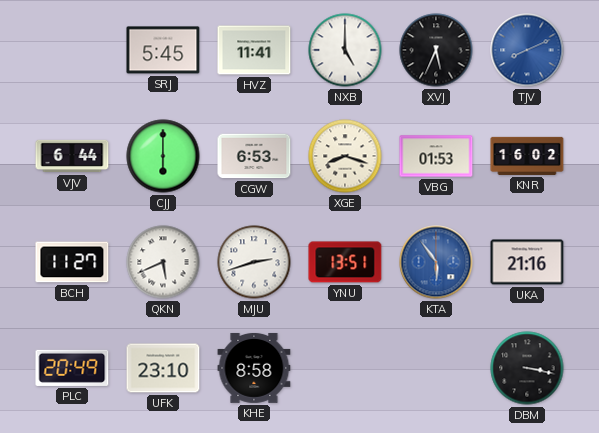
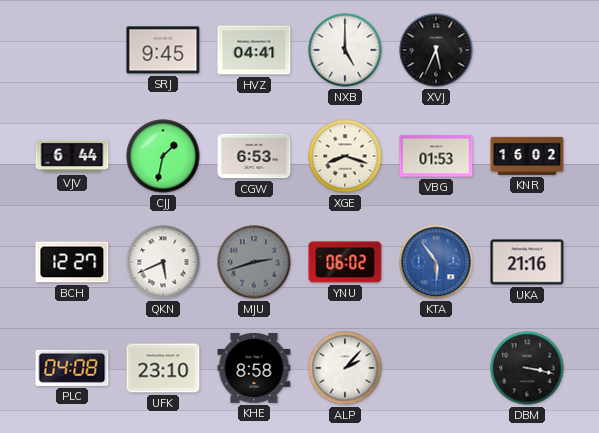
SRJ: 5:45 -> 9:45 (163, 50)
HVZ: 11:41 -> 04:41 (254, 50)
TJV: 8:11 -> none (527, 50)
CJJ: 6:00 -> 1:32 (163, 156)
BCH: 11:27 -> 12:27 (72, 262)
MJU dial: white -> grey (254, 262)
YNU: 13:51 -> 06:02 (345, 262)
PLC: 20:49 -> 04:08 (72, 368)
ALP: none -> 2:07 (345, 368)
